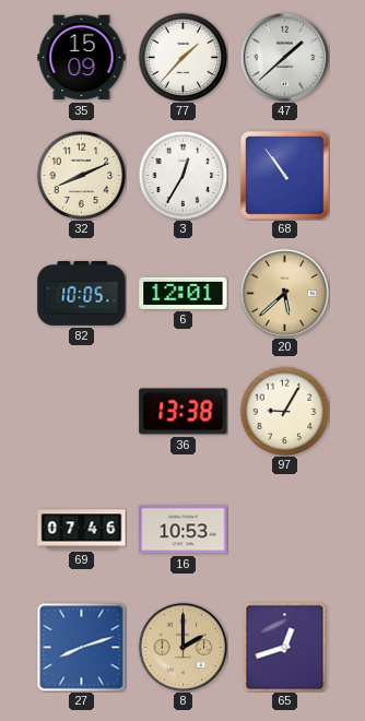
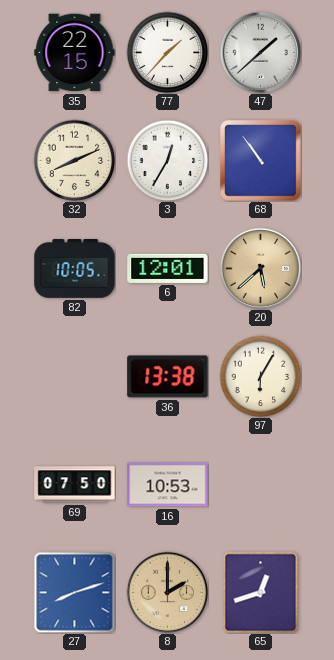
35: 15:09 -> 22:15 (75, 53)
97: 9:05 -> 6:05 (260, 376)
69: 07:46 -> 07:50 (75, 485)
